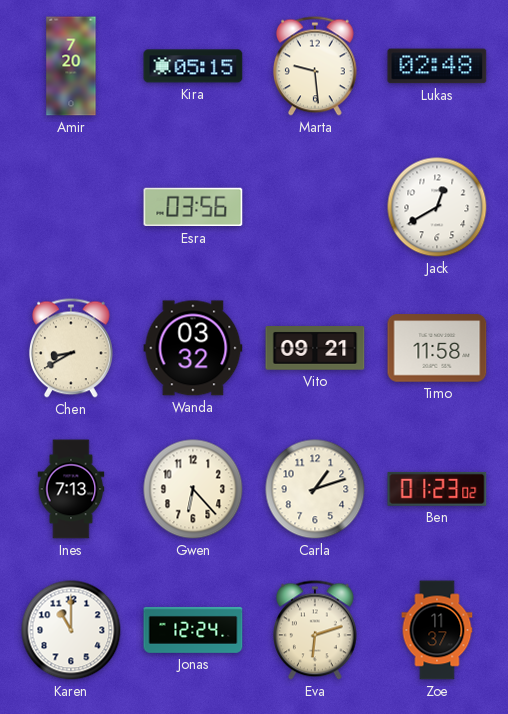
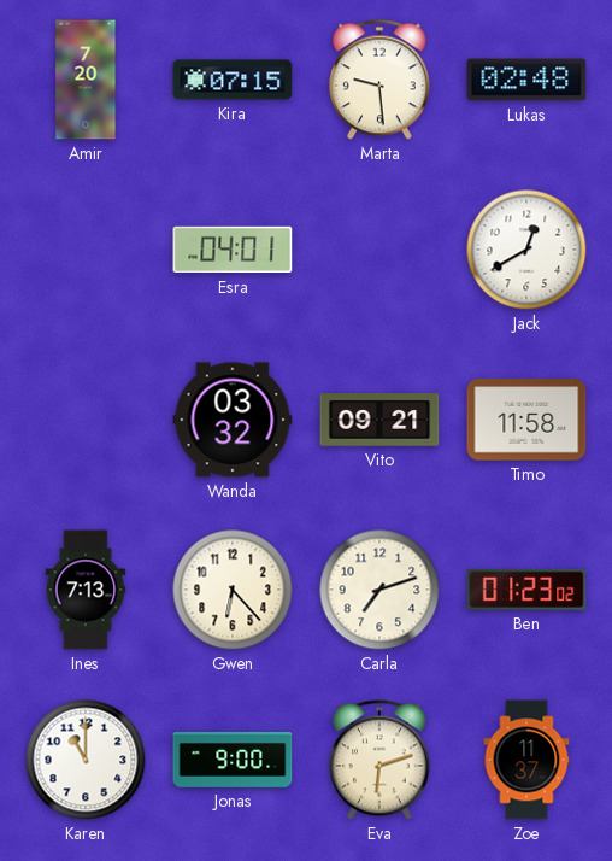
Kira: 05:15 -> 07:15 (233, 80)
Esra: 03:56 -> 04:01 (233, 250)
Chen: 8:40 -> none (71, 348)
Carla: 1:12 -> 7:12 (379, 590)
Jonas: 12:24 -> 9:00 (233, 760)
